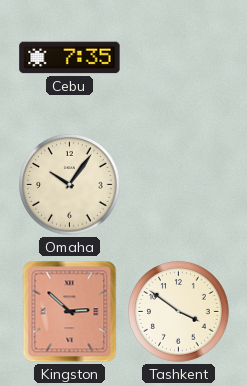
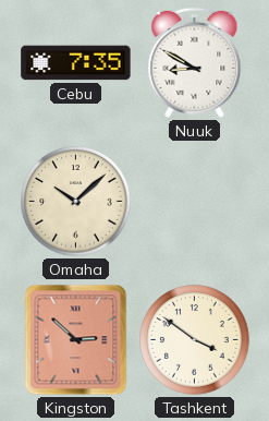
Nuuk: none -> 8:50 (195, 62)
Omaha: 10:06 -> 10:08 (76, 202)
